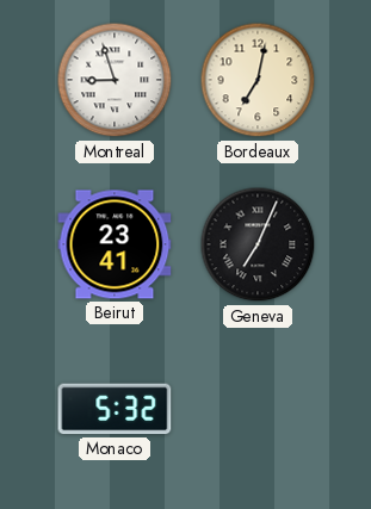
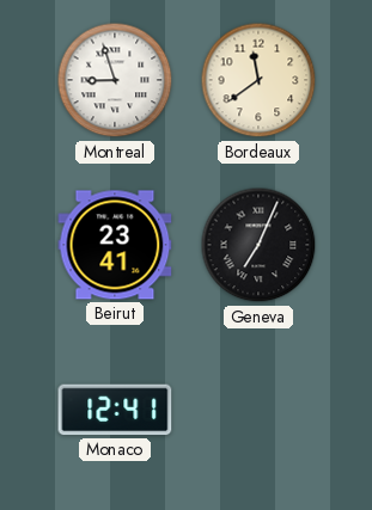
Bordeaux: 7:02 -> 11:39 (258, 80)
Monaco: 5:32 -> 12:41 (115, 410)
